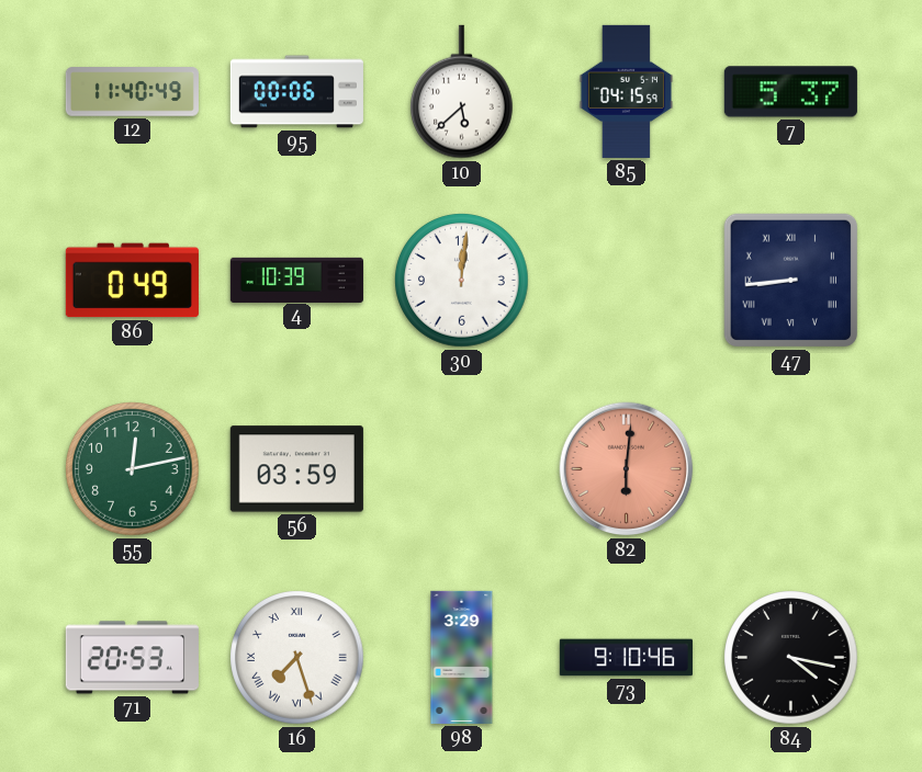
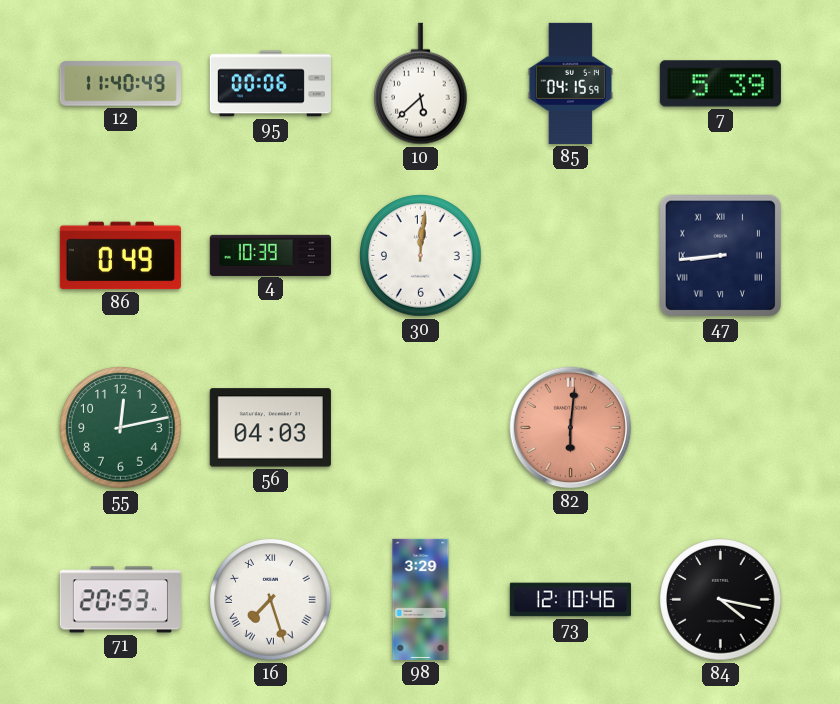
7: 5:37 -> 5:39 (720, 84)
56: 03:59 -> 04:03 (270, 428)
73: 9:10 -> 12:10 (570, 600)
